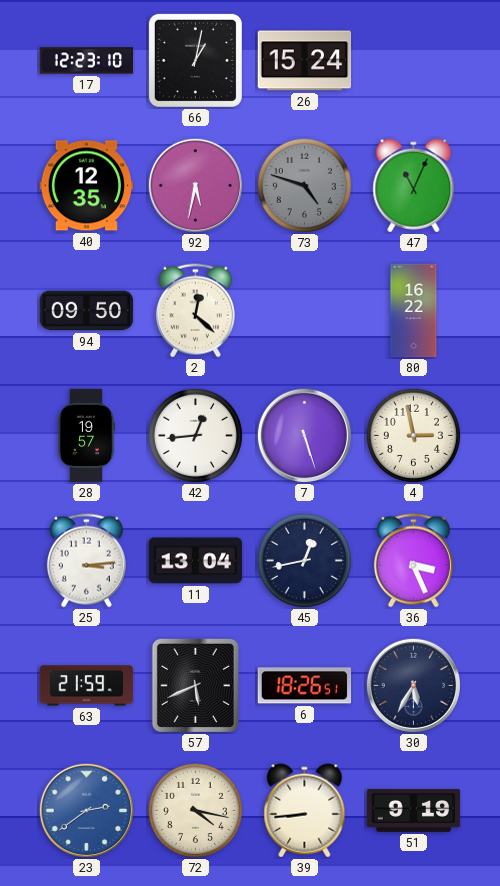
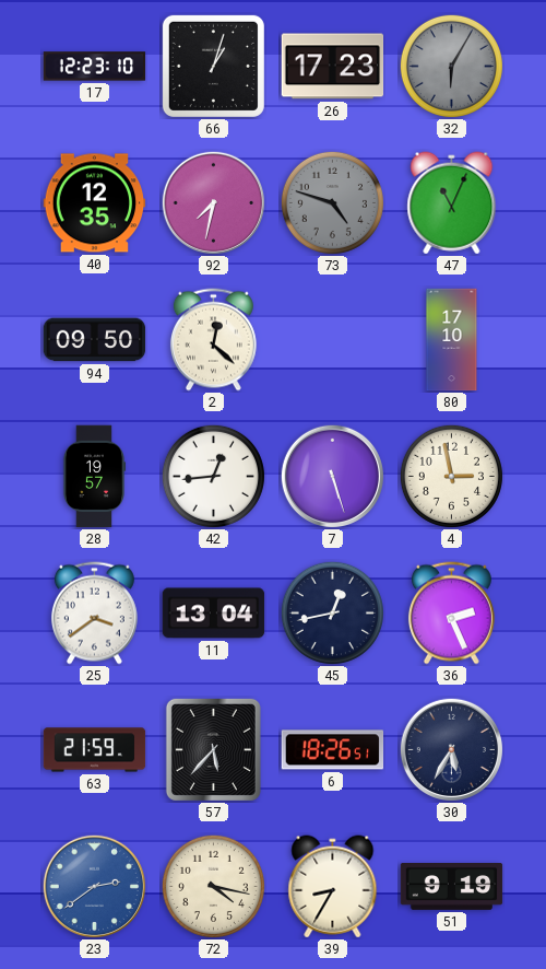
66: 1:02 -> 1:03 (213, 66)
26: 15:24 -> 17:23 (333, 67)
32: none -> 6:05 (451, 66)
92: 5:32 -> 7:32 (213, 202)
80: 16:22 -> 17:10 (452, 340)
25: 3:14 -> 3:39 (94, 614)
36: 3:26 -> 2:26 (451, 614)
57: 5:41 -> 5:37 (213, 749)
39: 8:44 -> 8:35 (333, 887)
